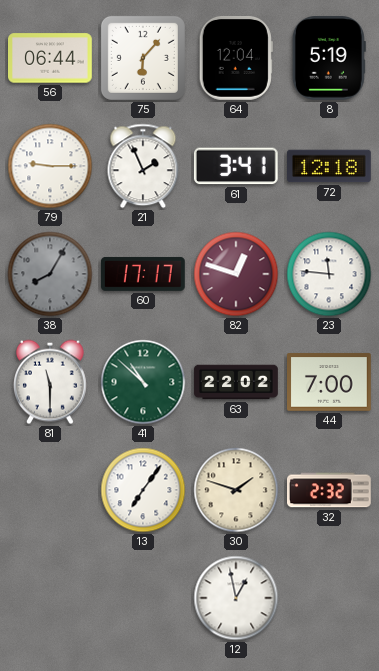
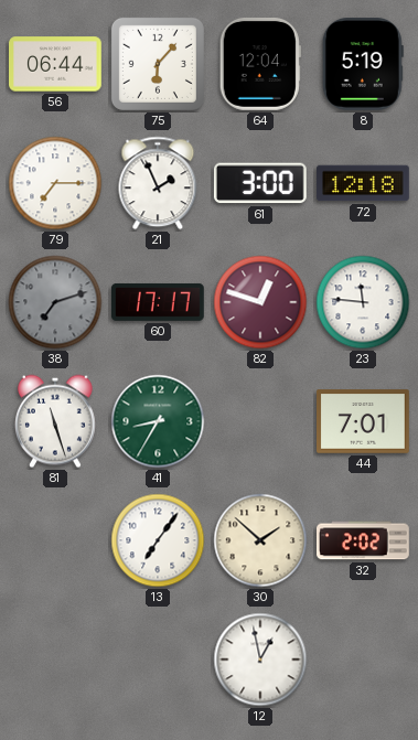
79: 9:15 -> 7:15 (55, 183)
61: 3:41 -> 3:00 (260, 183)
38: 8:05 -> 7:12 (55, 302)
81: 11:30 -> 11:27 (55, 421)
41: 10:52 -> 8:35 (158, 421)
63: 22:02 -> none (236, 382)
44: 7:00 -> 7:01 (364, 421)
30: 1:48 -> 1:52 (260, 540)
32: 2:32 -> 2:02 (364, 540)
